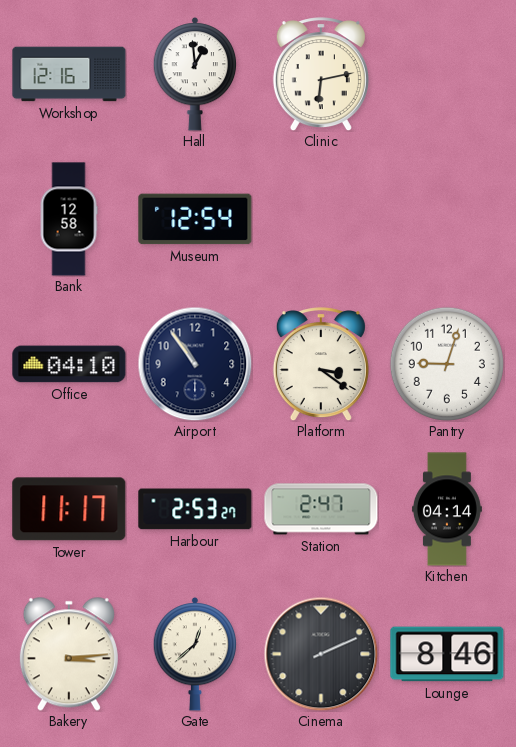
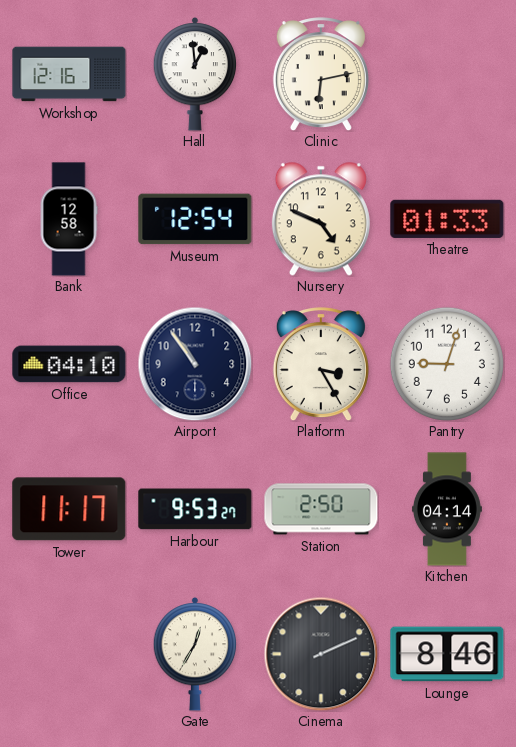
Nursery: none -> 4:49 (321, 219)
Theatre: none -> 01:33 (447, 219)
Platform: 3:21 -> 3:25 (321, 364)
Harbour: 2:53 -> 9:53 (195, 509)
Station: 2:47 -> 2:50 (321, 509)
Bakery: 3:14 -> none (69, 654)
Gate: 12:38 -> 12:35 (195, 655)
